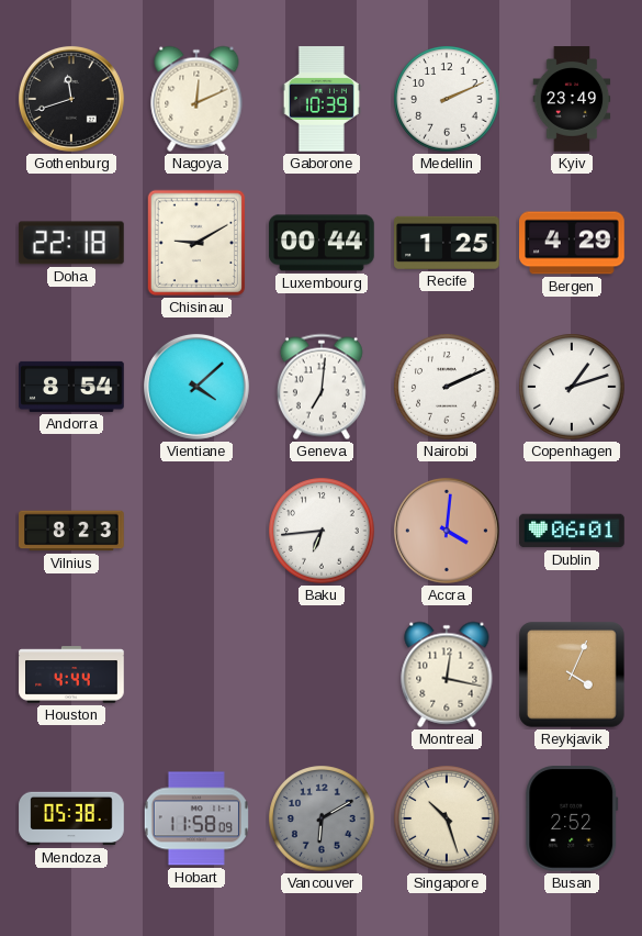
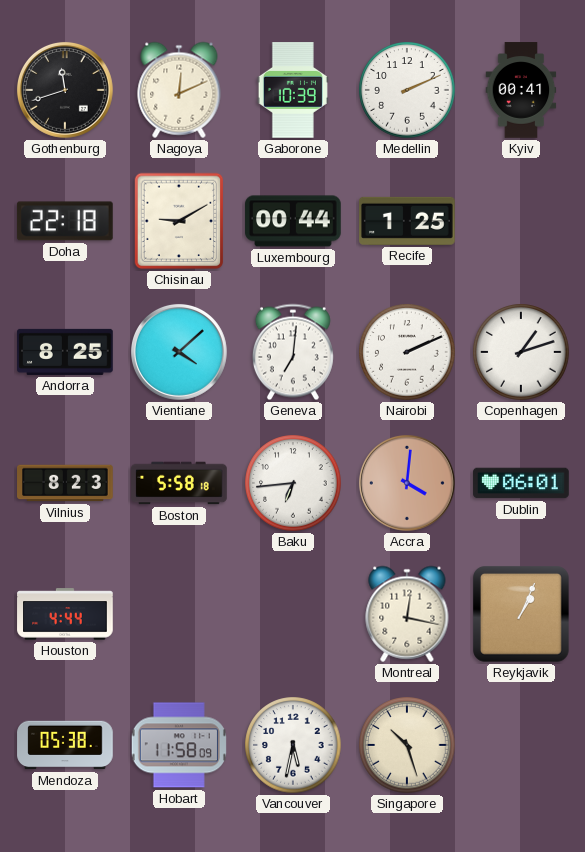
Kyiv: 23:49 -> 00:41 (521, 90)
Bergen: 4:29 -> none (572, 243)
Andorra: 8:54 -> 8:25 (65, 352)
Boston: none -> 5:58 (179, 483)
Reykjavik: 4:04 -> 1:04 (522, 615)
Vancouver: 6:10 -> 5:32 (293, 745)
Vancouver dial: grey -> white (293, 745)
Busan: 2:52 -> none (572, 820)
